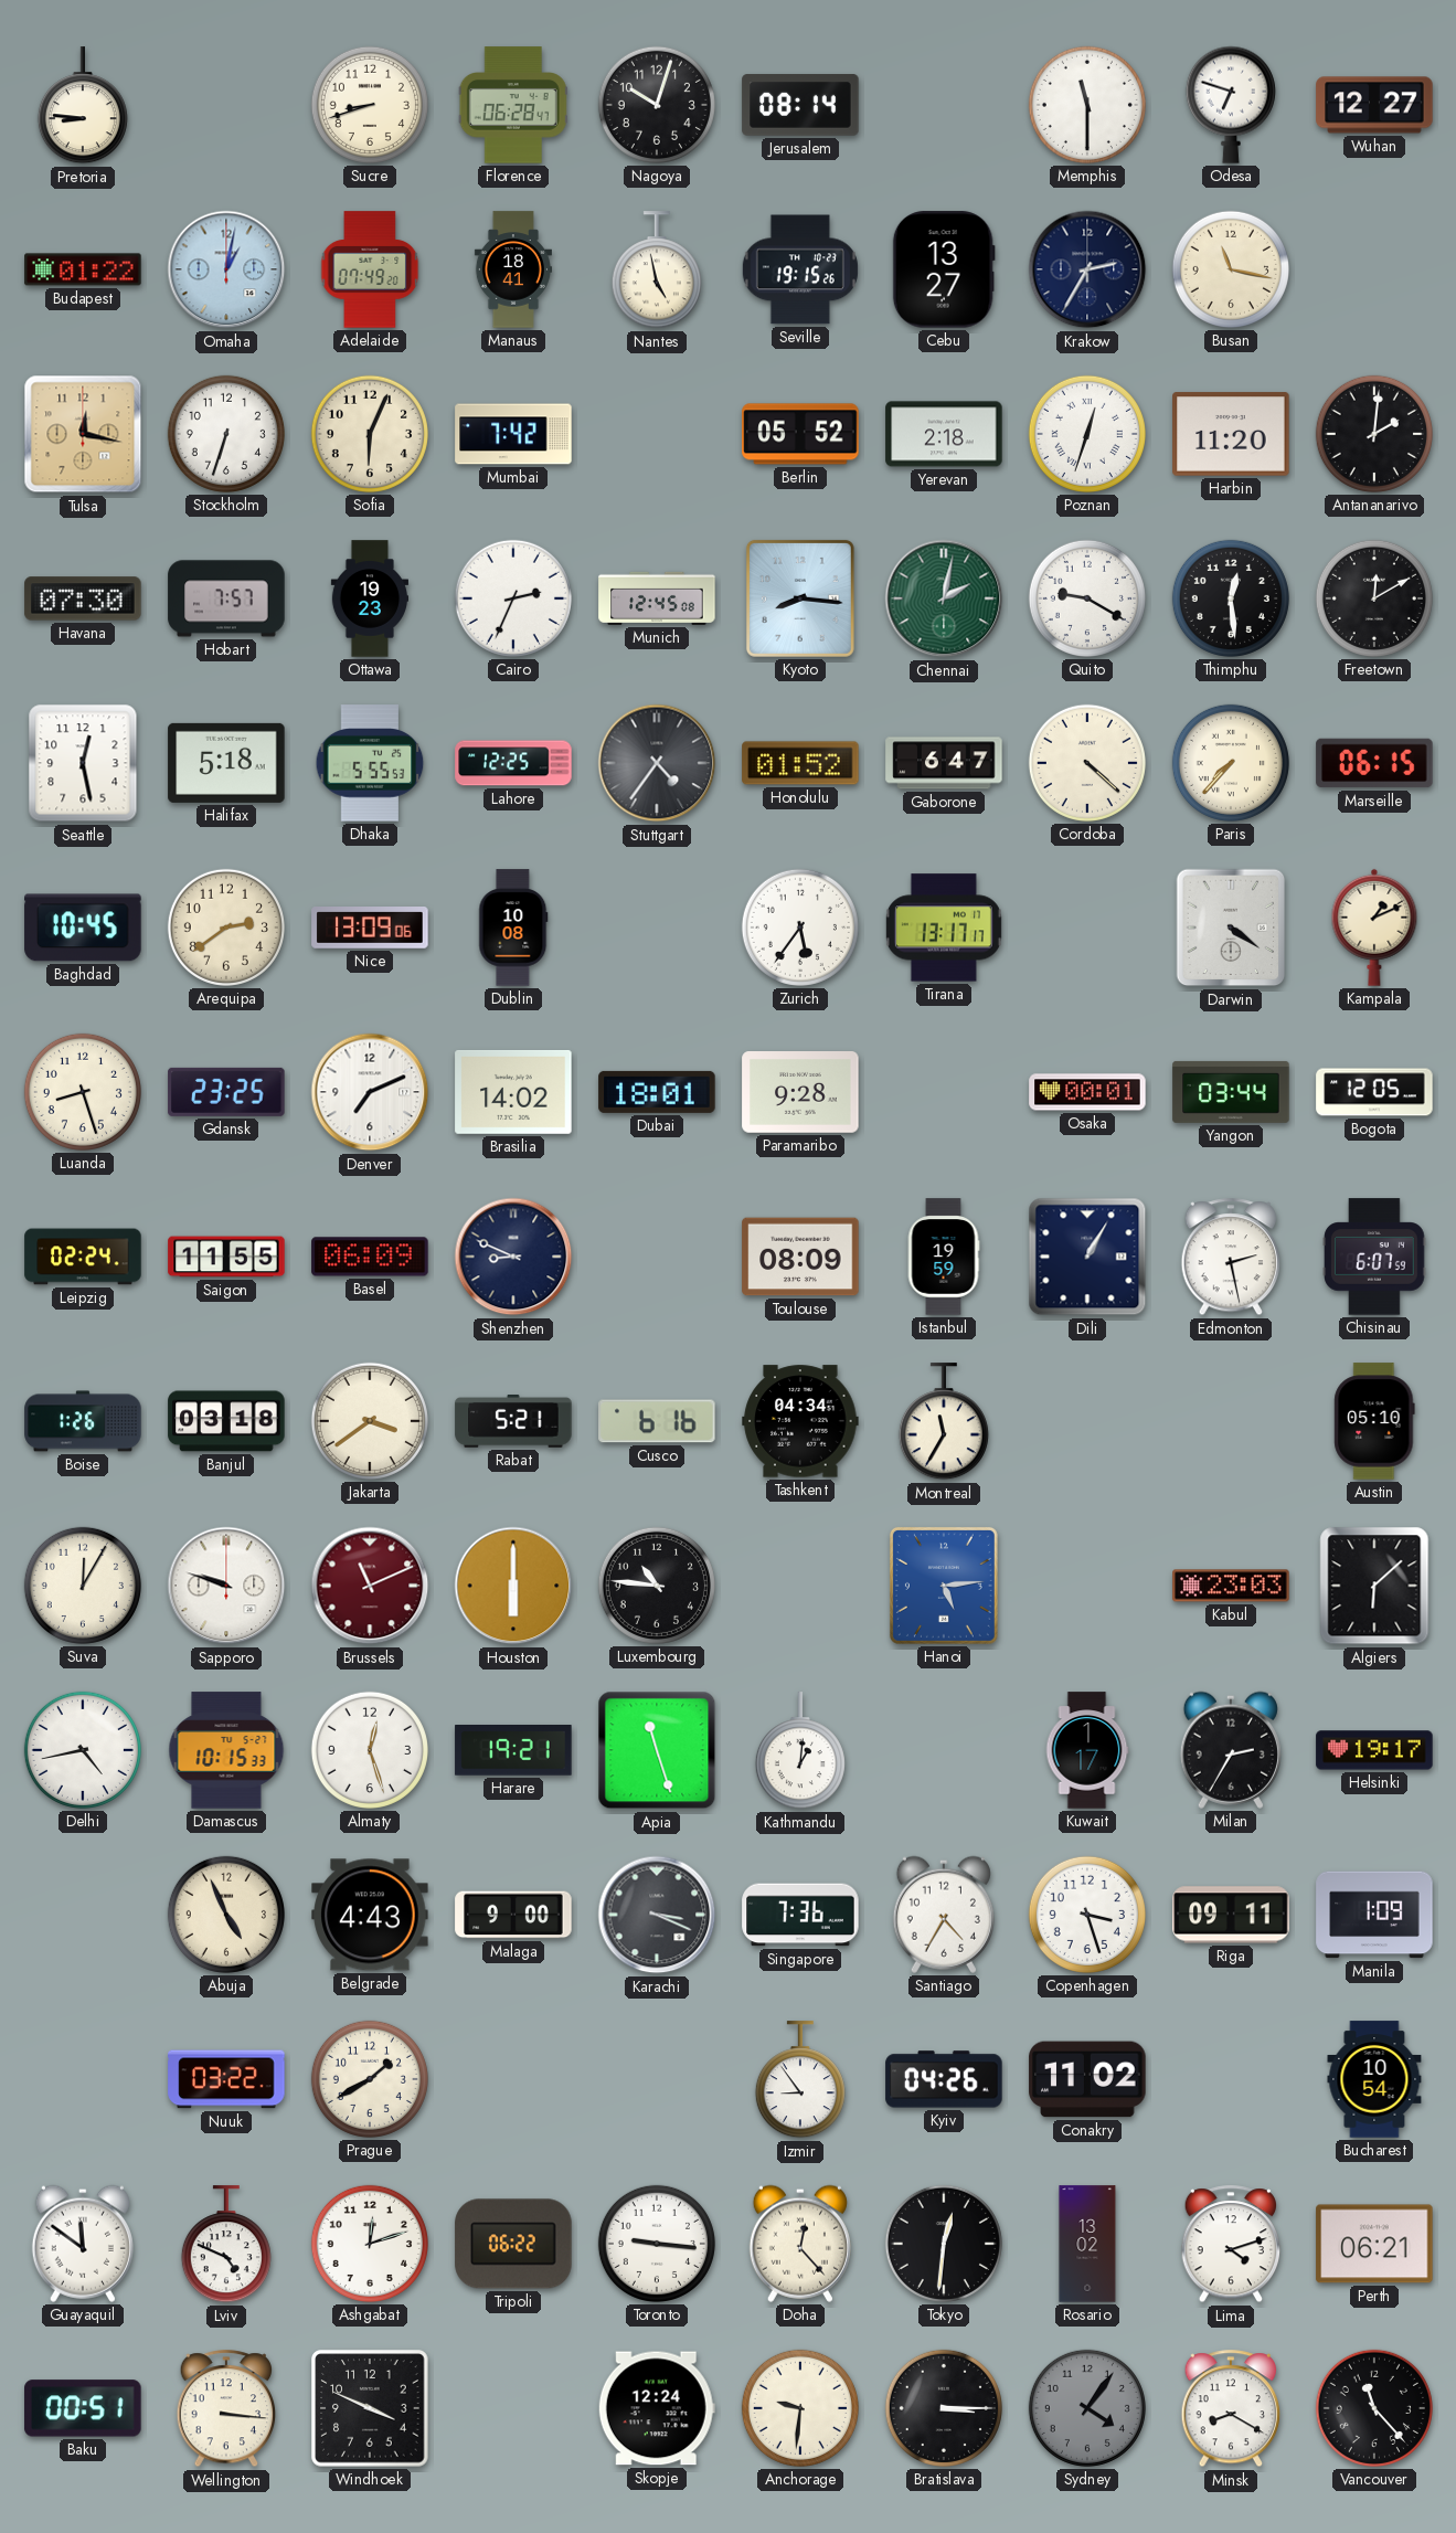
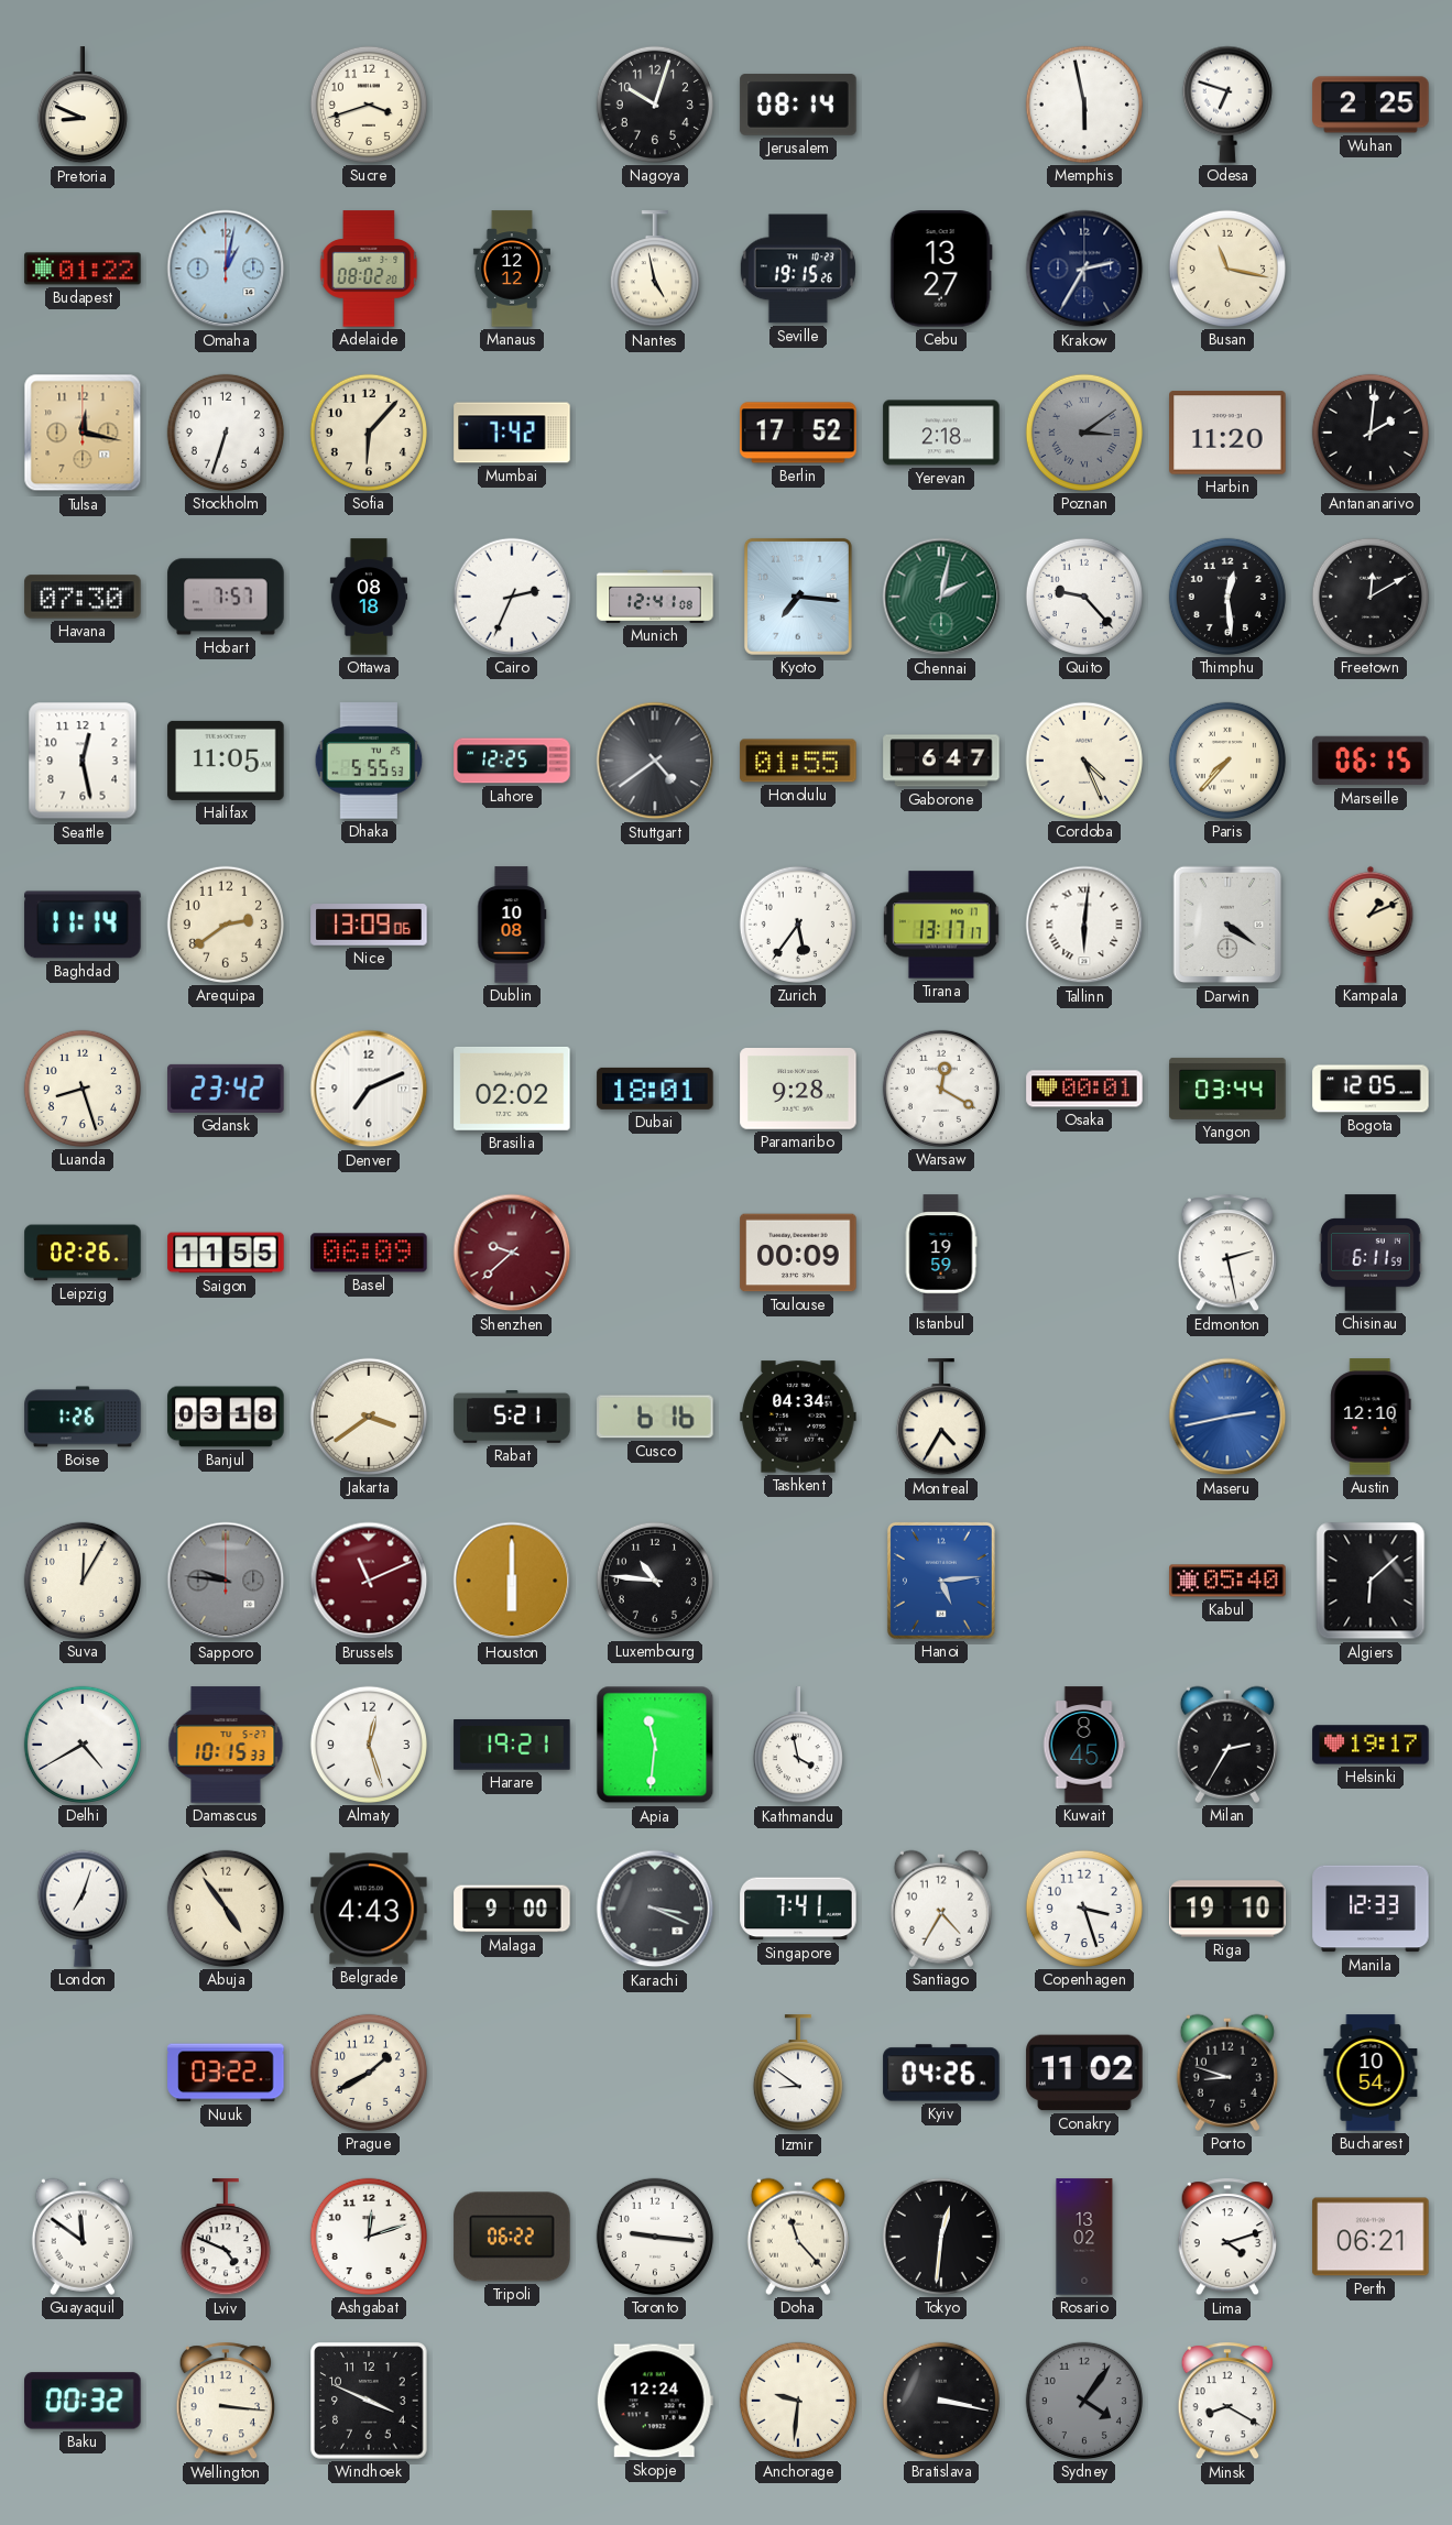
Pretoria: 8:46 -> 8:49 (83, 106)
Sucre: 8:42 -> 3:42 (369, 105)
Florence: 06:28 -> none (513, 105)
Memphis: 11:30 -> 5:58 (1084, 105)
Wuhan: 12:27 -> 2:25 (1371, 105)
Adelaide: 07:49 -> 08:02 (369, 269)
Manaus: 18:41 -> 12:12 (512, 269)
Sofia: 6:04 -> 6:07 (369, 433)
Berlin: 05:52 -> 17:52 (798, 433)
Poznan: 12:33 -> 3:09 (1084, 433)
Poznan dial: white -> grey (1084, 433)
Ottawa: 19:23 -> 08:18 (368, 597)
Munich: 12:45 -> 12:41 (655, 597)
Kyoto: 8:16 -> 7:16 (798, 597)
Quito: 9:20 -> 9:23 (1084, 597)
Halifax: 5:18 -> 11:05 (226, 761)
Stuttgart: 4:36 -> 4:39 (655, 761)
Honolulu: 01:52 -> 01:55 (798, 761)
Cordoba: 4:22 -> 4:26 (1084, 761)
Baghdad: 10:45 -> 11:14 (83, 925)
Tallinn: none -> 6:01 (1084, 925)
Gdansk: 23:25 -> 23:42 (226, 1089)
Brasilia: 14:02 -> 02:02 (512, 1089)
Warsaw: none -> 12:20 (941, 1089)
Leipzig: 02:24 -> 02:26 (83, 1253)
Shenzhen: 8:49 -> 9:38 (512, 1253)
Shenzhen dial: navy -> burgundy (512, 1253)
Toulouse: 08:09 -> 00:09 (798, 1253)
Dili: 1:05 -> none (1087, 1257)
Chisinau: 6:07 -> 6:11 (1371, 1253)
Montreal: 11:35 -> 4:35 (941, 1418)
Maseru: none -> 2:43 (1227, 1417)
Austin: 05:10 -> 12:10 (1371, 1417)
Sapporo: 9:48 -> 9:46 (226, 1581)
Sapporo dial: white -> grey (226, 1581)
Kabul: 23:03 -> 05:40 (1227, 1581)
Delhi: 4:43 -> 4:40 (83, 1745)
Apia: 11:27 -> 11:31 (655, 1745)
Kathmandu: 1:01 -> 3:58 (798, 1746)
Kuwait: 1:17 -> 8:45 (1084, 1745)
London: none -> 7:03 (83, 1909)
Abuja: 4:56 -> 4:54 (226, 1909)
Singapore: 7:36 -> 7:41 (798, 1909)
Riga: 09:11 -> 19:10 (1227, 1909)
Manila: 1:09 -> 12:33 (1371, 1909)
Izmir: 8:54 -> 8:51 (798, 2074)
Porto: none -> 8:48 (1227, 2073)
Doha: 12:23 -> 11:23 (798, 2237)
Baku: 00:51 -> 00:32 (83, 2401)
Bratislava: 3:15 -> 3:17 (941, 2401)
Vancouver: 11:23 -> none (1374, 2408)
